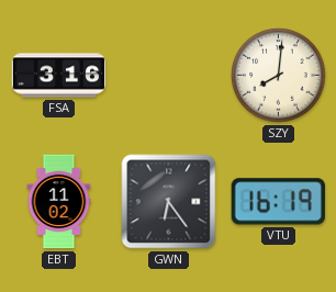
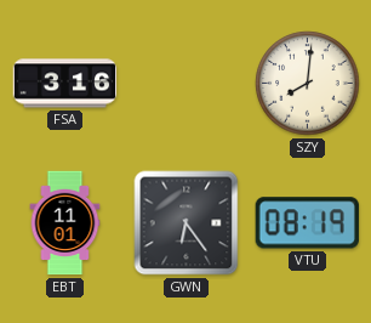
EBT: 11:02 -> 11:01 (65, 223)
VTU: 16:19 -> 08:19 (307, 223)
